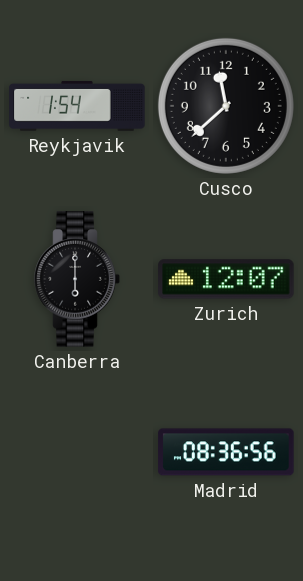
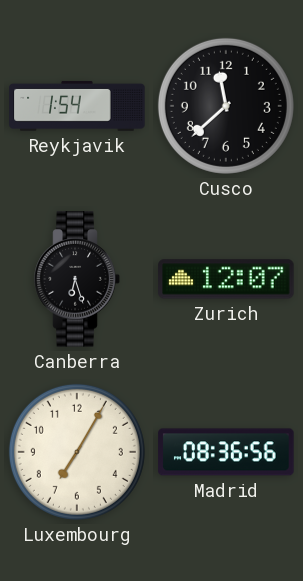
Canberra: 6:00 -> 6:27 (77, 279)
Luxembourg: none -> 7:05 (77, 452)
